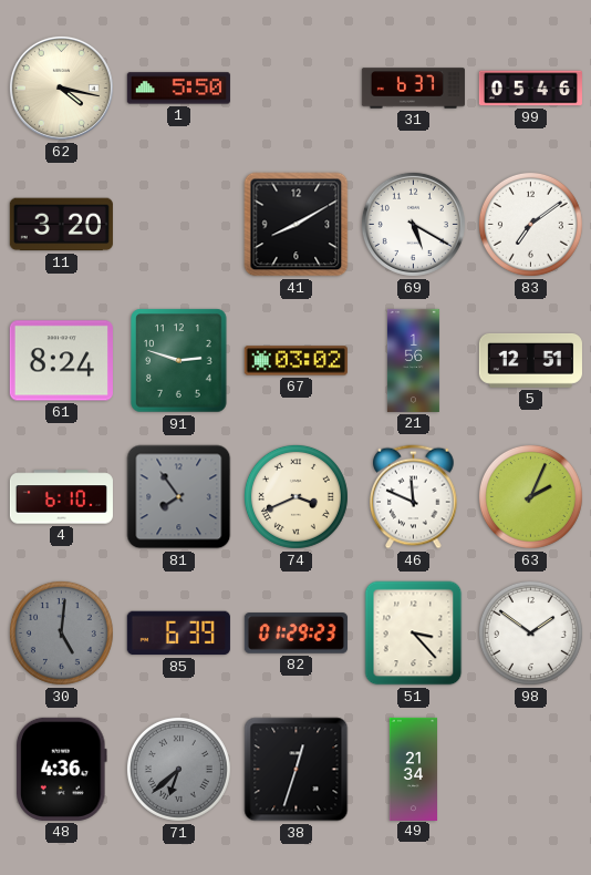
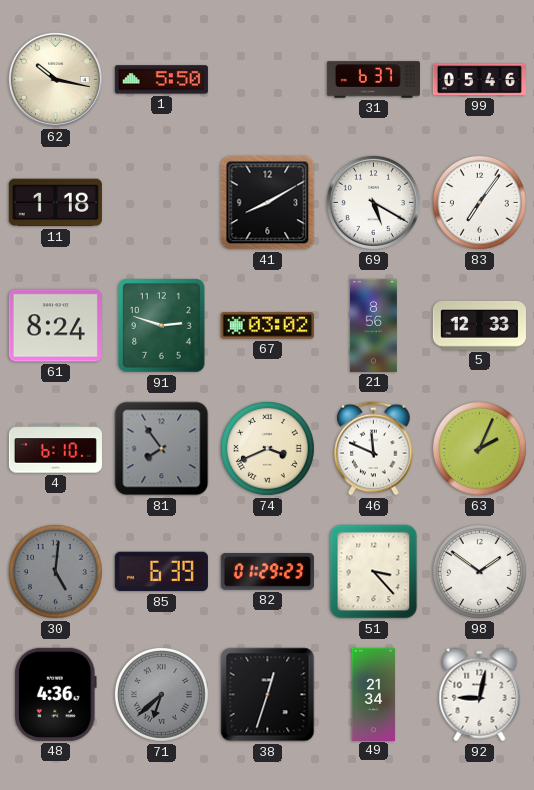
62: 4:17 -> 10:17 (55, 79)
11: 3:20 -> 1:18 (55, 203)
83: 7:09 -> 7:06 (479, 202)
21: 1:56 -> 8:56 (373, 325)
5: 12:51 -> 12:33 (479, 325)
92: none -> 9:02 (480, 695)
